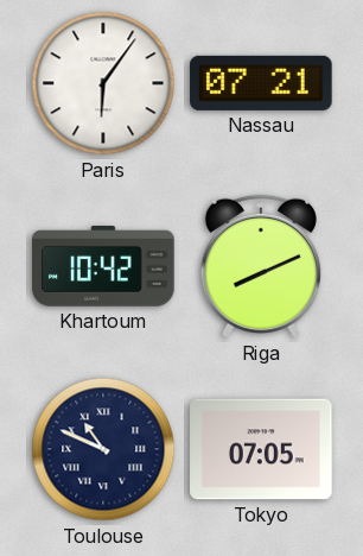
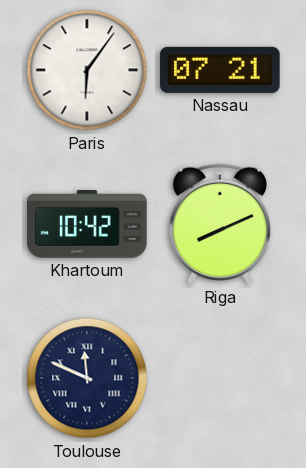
Toulouse: 10:49 -> 11:49 (87, 378)
Tokyo: 07:05 -> none (261, 449)
